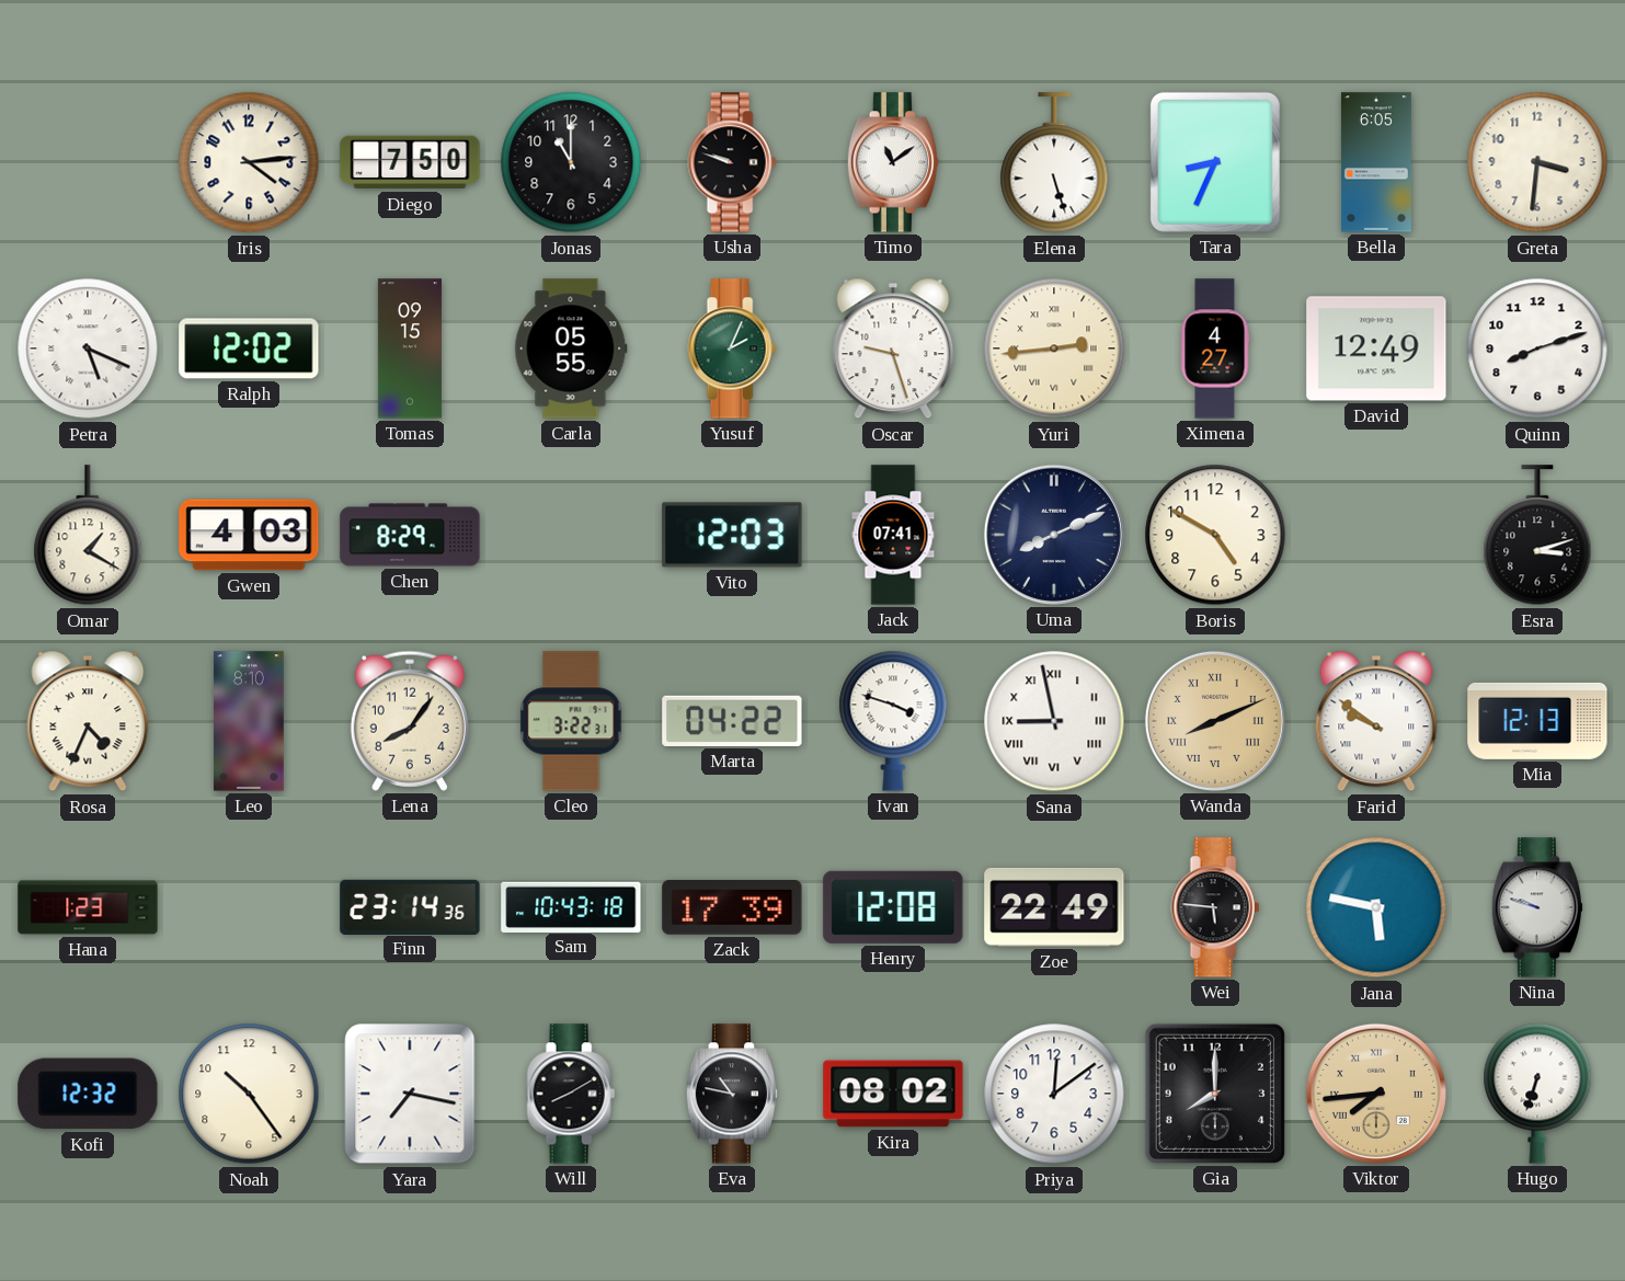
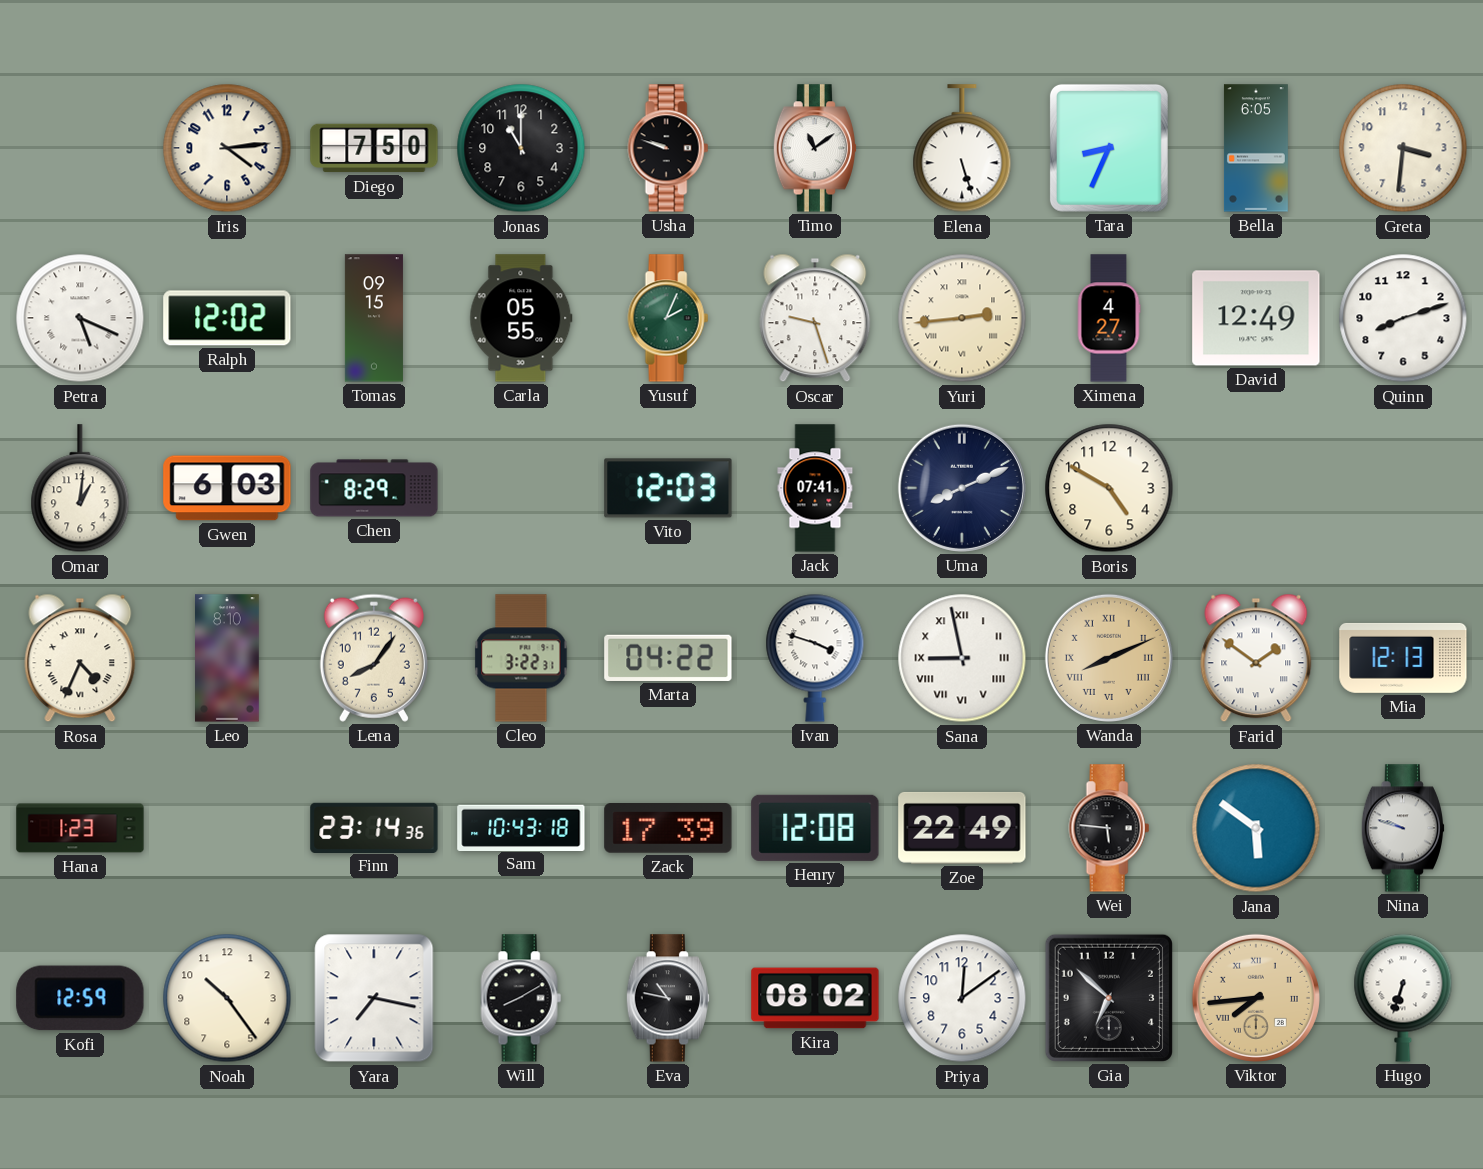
Omar: 1:20 -> 1:01 (80, 489)
Gwen: 4:03 -> 6:03 (227, 488)
Esra: 3:12 -> none (1537, 536)
Farid: 9:51 -> 1:51 (1256, 658)
Jana: 5:47 -> 5:51 (1256, 828)
Kofi: 12:32 -> 12:59 (80, 998)
Gia: 8:00 -> 6:52 (1109, 998)
